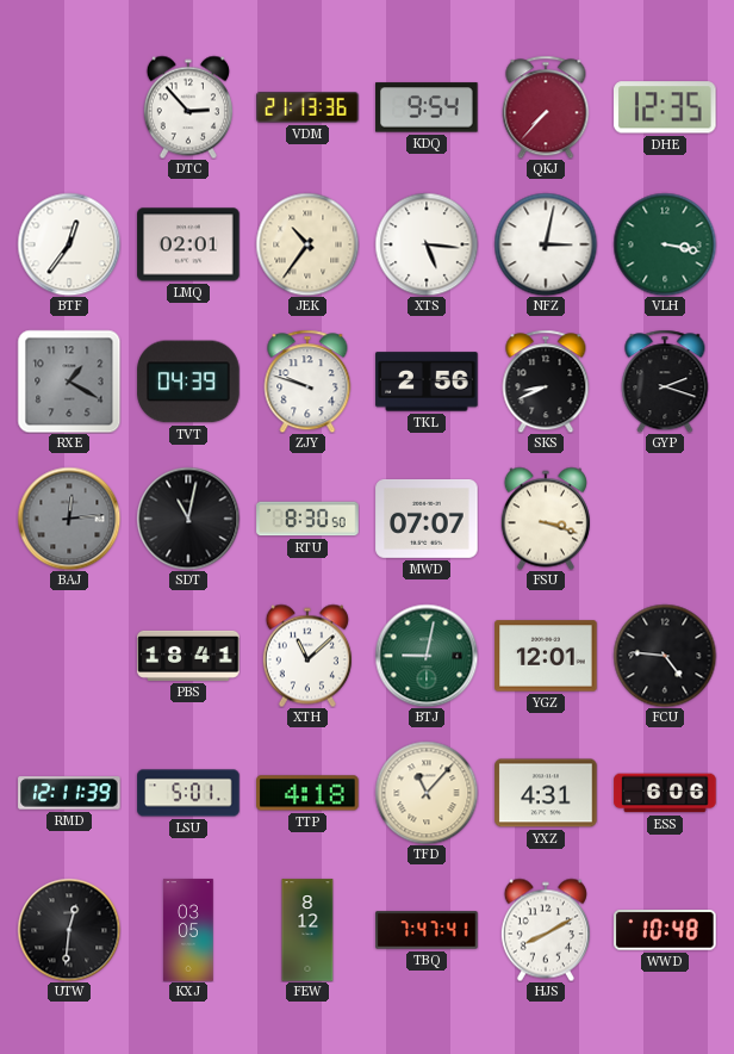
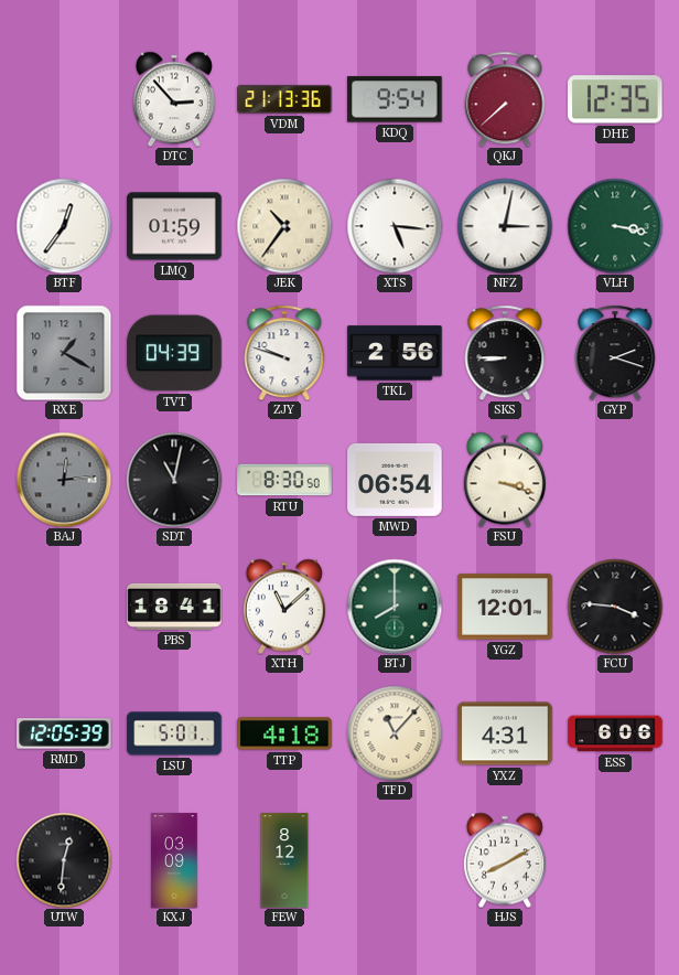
QKJ: 7:37 -> 7:38 (505, 99)
LMQ: 02:01 -> 01:59 (174, 226)
SKS: 8:41 -> 8:45 (505, 353)
MWD: 07:07 -> 06:54 (395, 480)
BTJ: 9:02 -> 8:00 (395, 607)
FCU: 4:46 -> 3:46 (615, 607)
RMD: 12:11 -> 12:05 (64, 733)
KXJ: 03:05 -> 03:09 (174, 860)
TBQ: 7:47 -> none (427, 930)
WWD: 10:48 -> none (665, 931)
